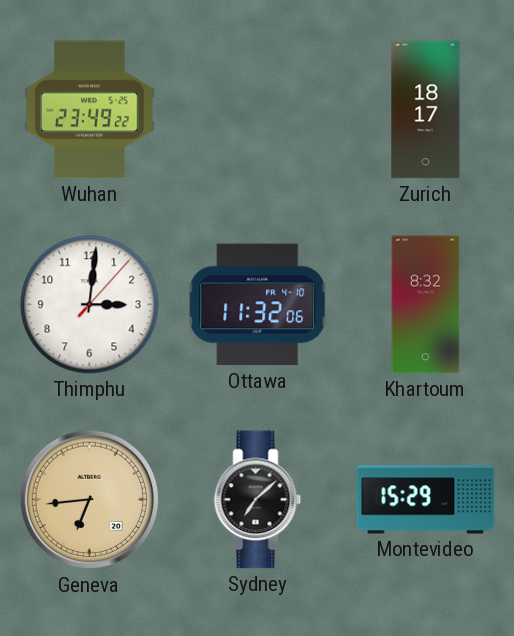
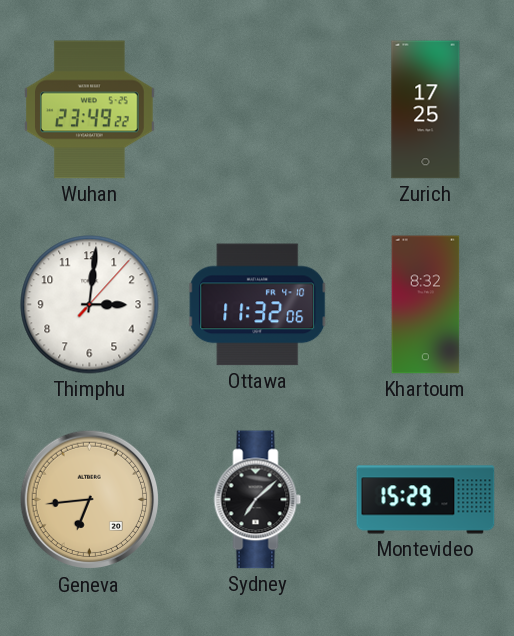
Zurich: 18:17 -> 17:25 (426, 110)
